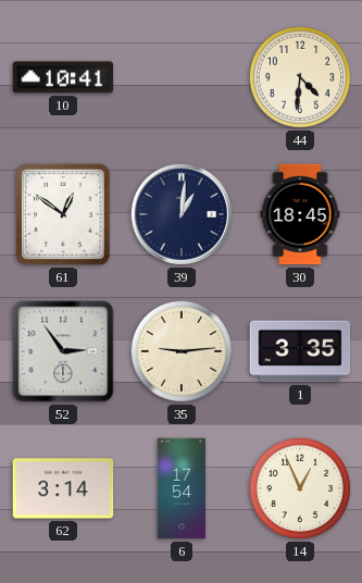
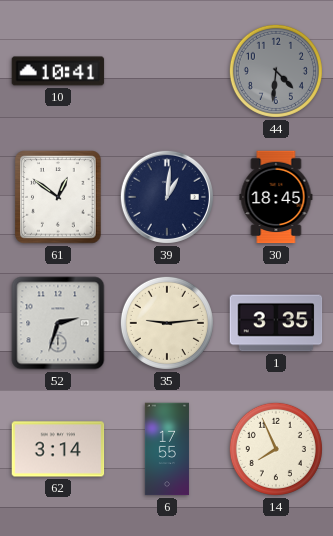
44 dial: cream -> grey (276, 71)
52: 2:54 -> 2:33 (58, 323)
6: 17:54 -> 17:55 (167, 449)
14: 12:56 -> 7:56 (276, 449)
